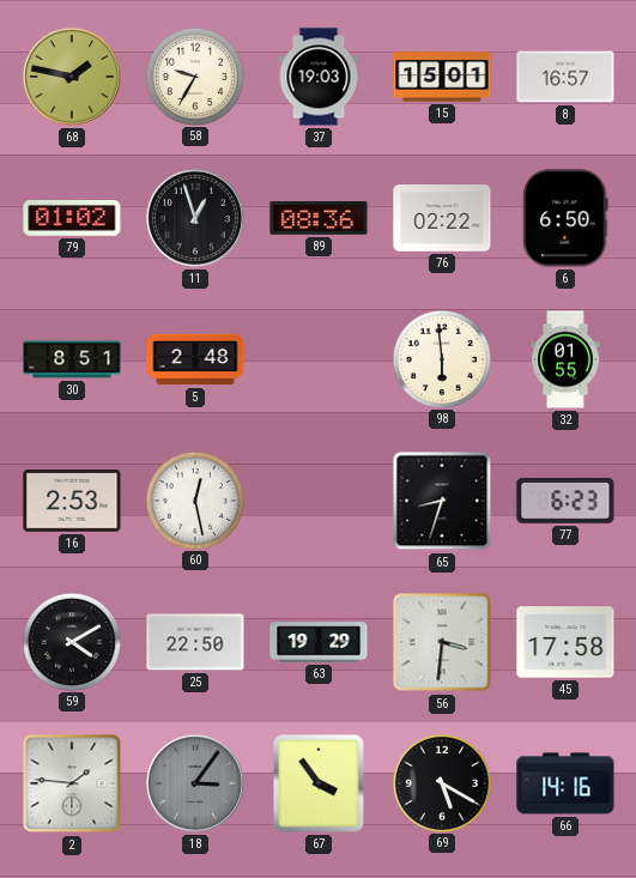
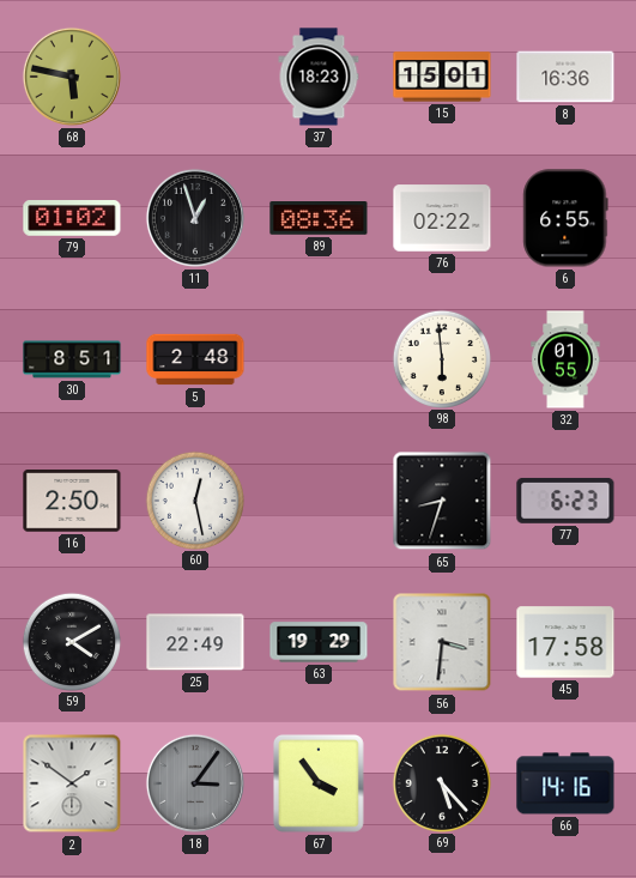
68: 1:47 -> 5:47 (72, 77)
58: 9:35 -> none (194, 75)
37: 19:03 -> 18:23 (319, 77)
8: 16:57 -> 16:36 (565, 77)
6: 6:50 -> 6:55 (565, 218)
16: 2:53 -> 2:50 (72, 501)
25: 22:50 -> 22:49 (195, 642)
2: 1:46 -> 1:51 (72, 783)
69: 5:20 -> 5:23 (441, 782)
